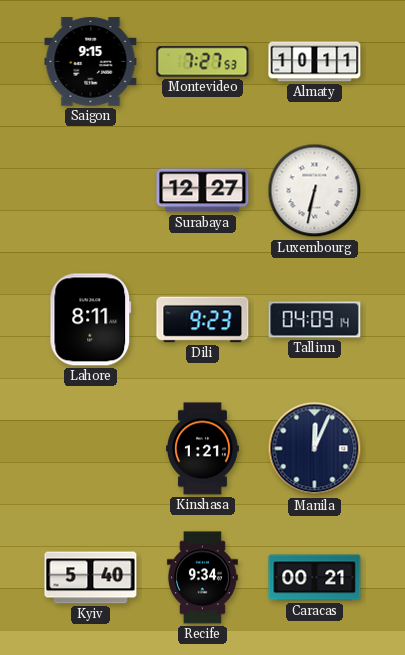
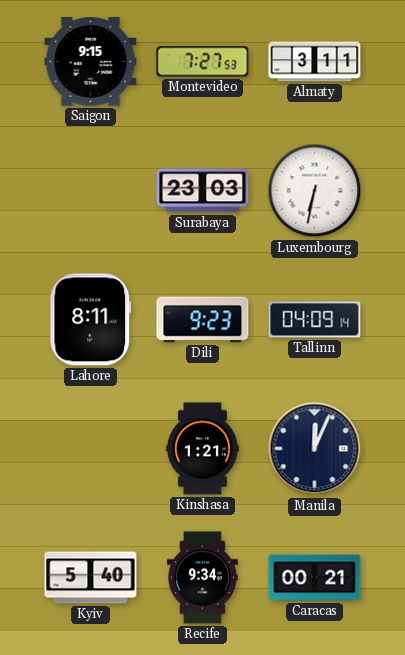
Almaty: 10:11 -> 3:11 (315, 62)
Surabaya: 12:27 -> 23:03 (203, 191)
